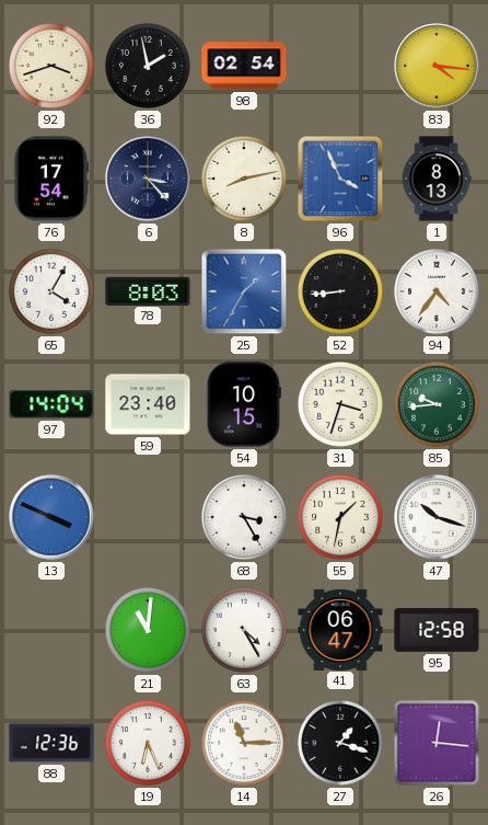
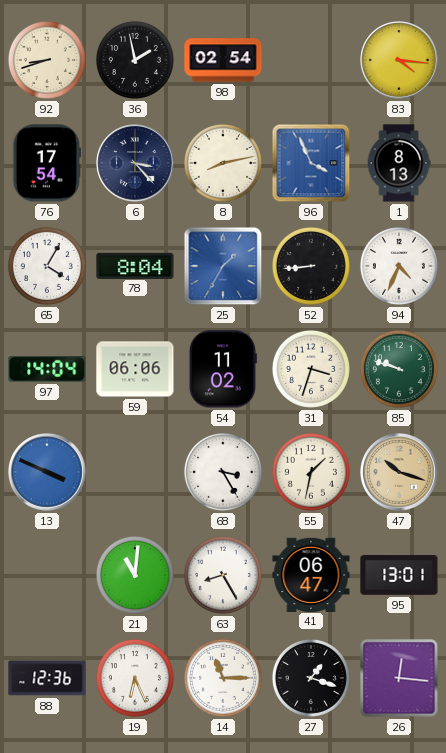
92: 3:42 -> 8:42 (47, 60)
78: 8:03 -> 8:04 (135, 265)
94: 4:36 -> 4:34 (399, 266)
59: 23:40 -> 06:06 (135, 369)
54: 10:15 -> 11:02 (223, 369)
85: 9:44 -> 9:48 (399, 369)
47 dial: white -> champagne (399, 472)
63: 4:25 -> 8:25 (223, 575)
95: 12:58 -> 13:01 (399, 575)
